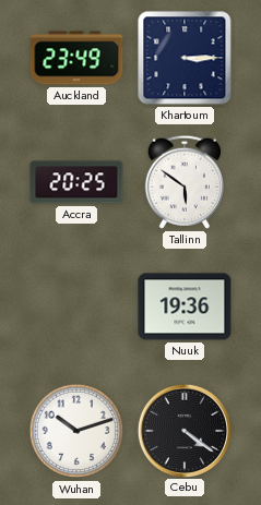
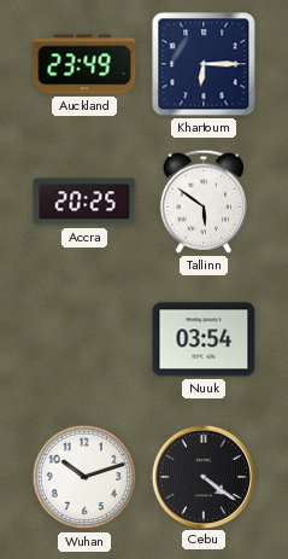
Khartoum: 3:15 -> 6:15 (204, 64)
Nuuk: 19:36 -> 03:54 (204, 339)
